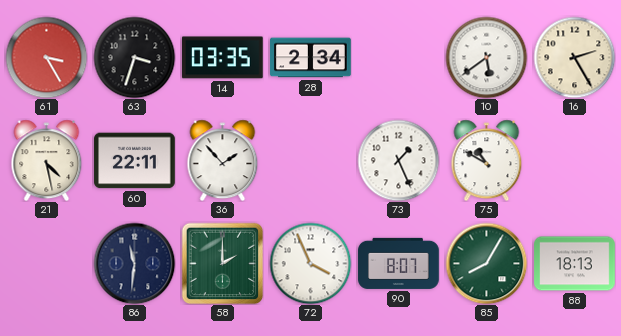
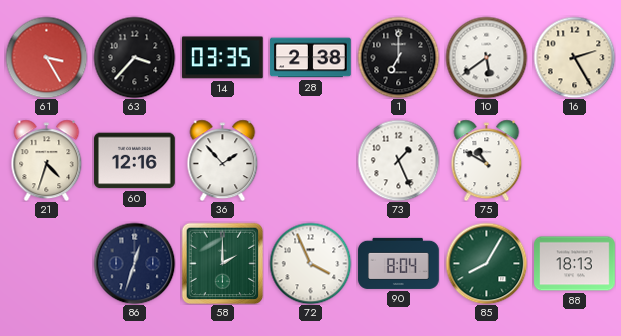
63: 3:33 -> 3:37 (134, 57)
28: 2:34 -> 2:38 (311, 58)
1: none -> 7:00 (398, 57)
21: 4:28 -> 4:33 (47, 160)
60: 22:11 -> 12:16 (135, 161)
86: 11:31 -> 12:33 (134, 263)
90: 8:07 -> 8:04 (399, 263)
